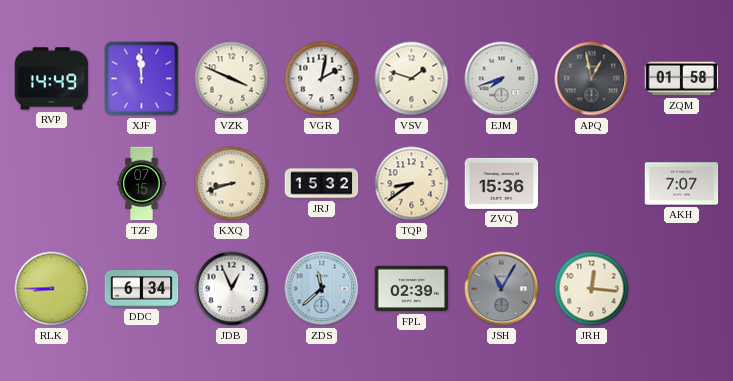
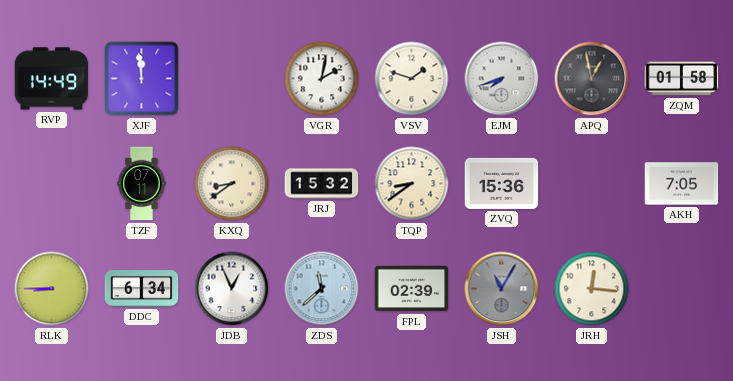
VZK: 3:49 -> none (232, 79)
TZF: 07:15 -> 07:11 (142, 184)
KXQ: 8:42 -> 8:39 (232, 184)
AKH: 7:07 -> 7:05 (682, 184)
